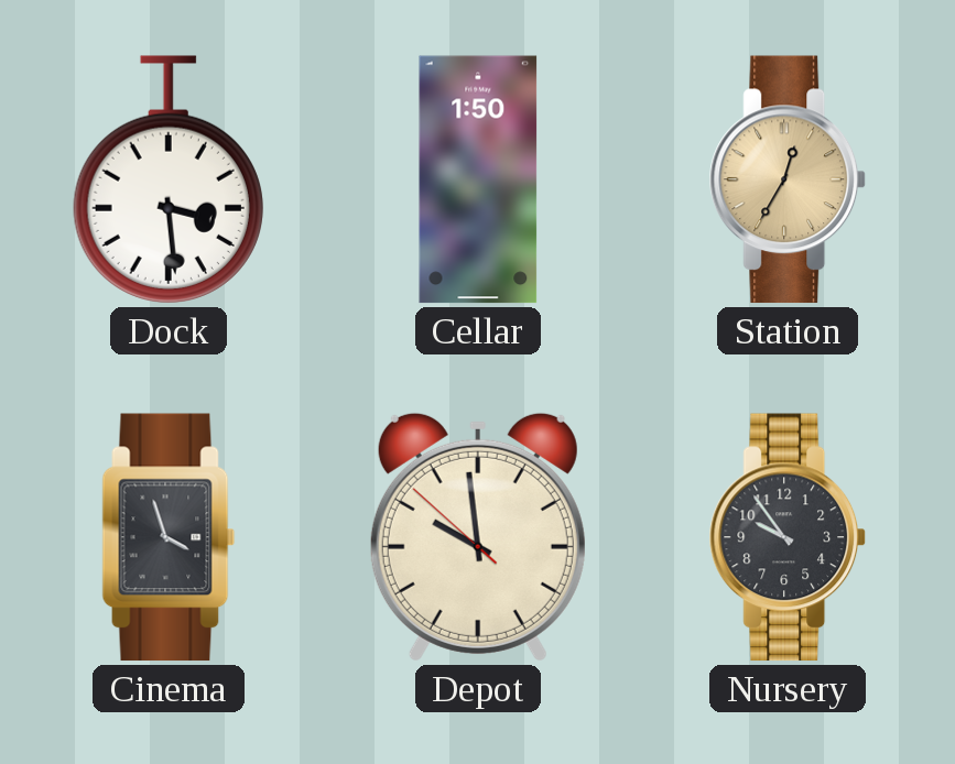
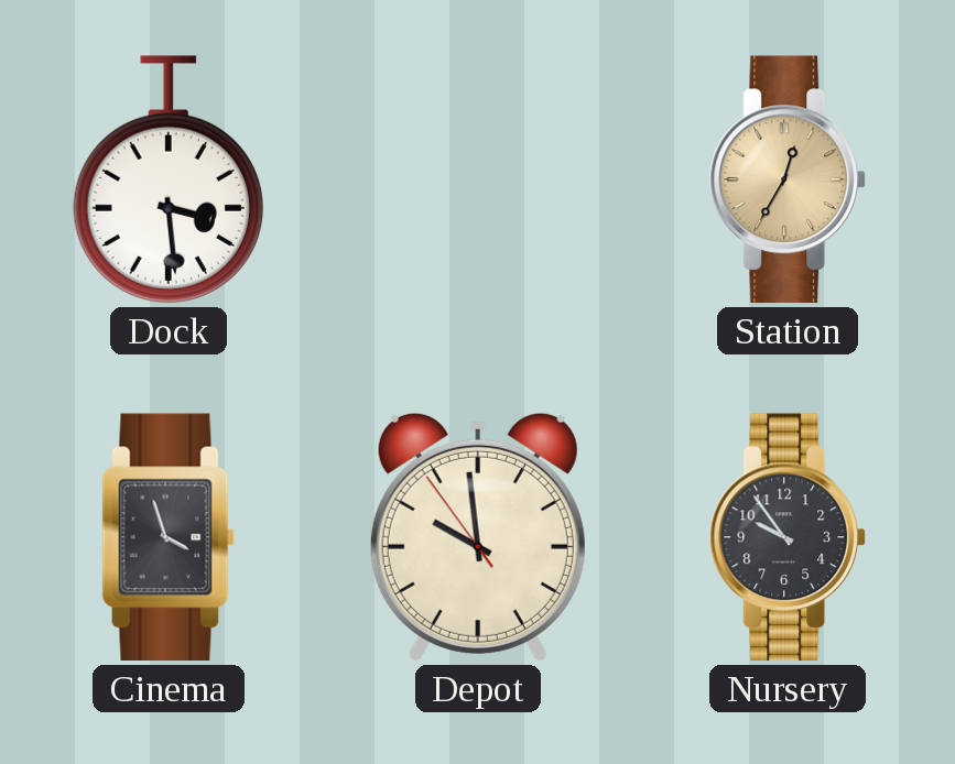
Cellar: 1:50 -> none (478, 179)
Depot: 9:58:52 -> 9:58:54 (478, 537)
